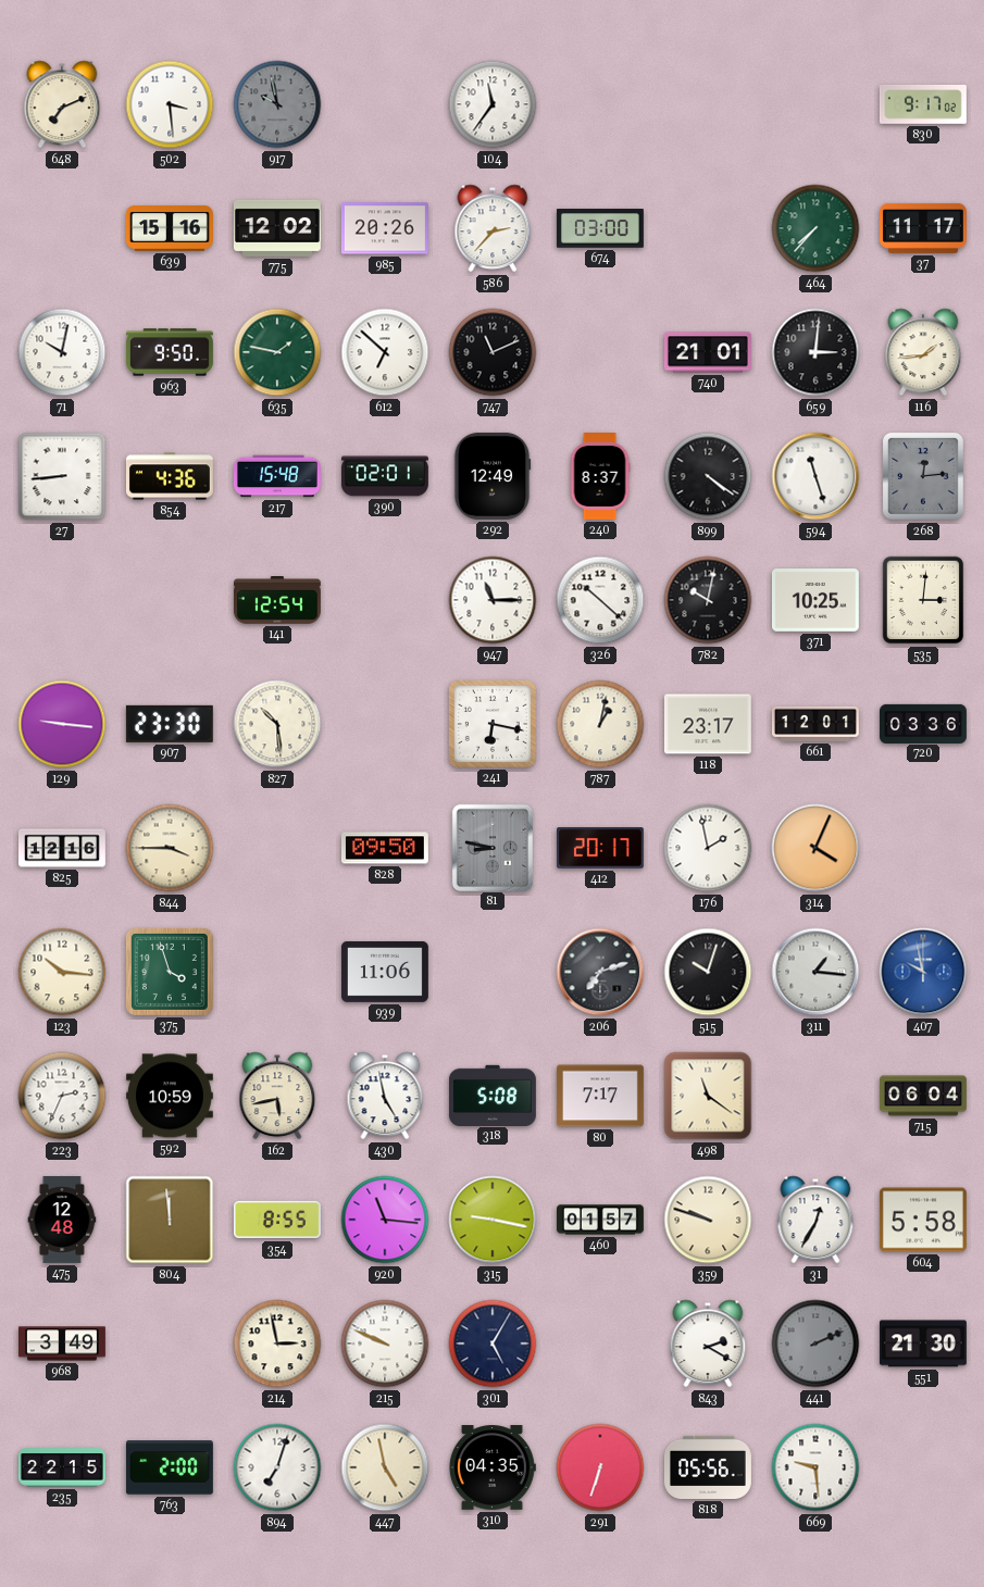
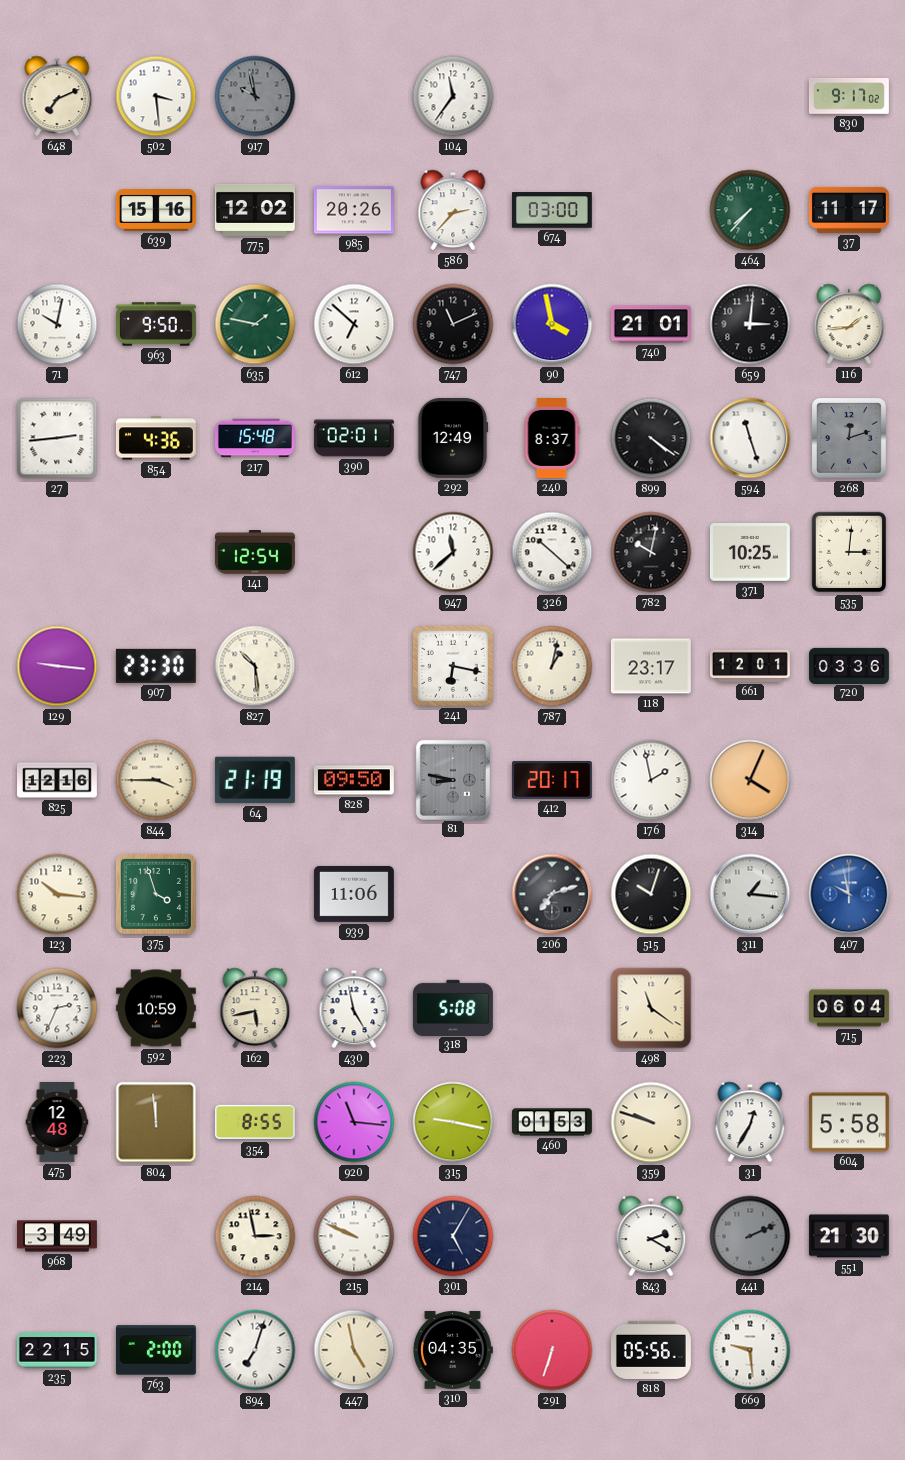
90: none -> 3:58 (552, 324)
27: 8:44 -> 2:44 (57, 438)
268: 12:14 -> 12:12 (849, 438)
947: 11:15 -> 11:38 (453, 552)
64: none -> 21:19 (255, 780)
80: 7:17 -> none (600, 1096)
460: 01:57 -> 01:53 (552, 1122)
